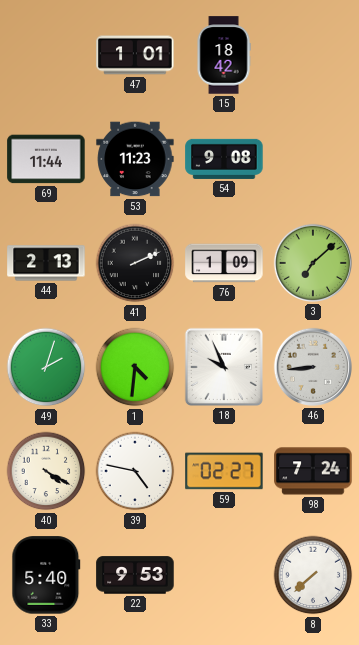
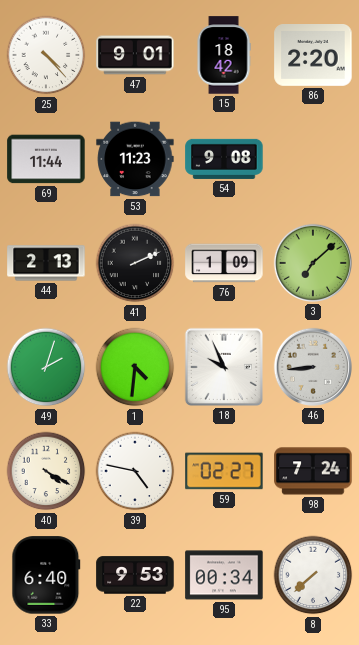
25: none -> 4:23 (46, 55)
47: 1:01 -> 9:01 (135, 55)
86: none -> 2:20 (313, 56)
33: 5:40 -> 6:40 (46, 575)
95: none -> 00:34 (224, 575)
